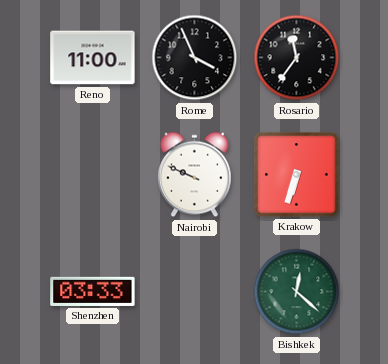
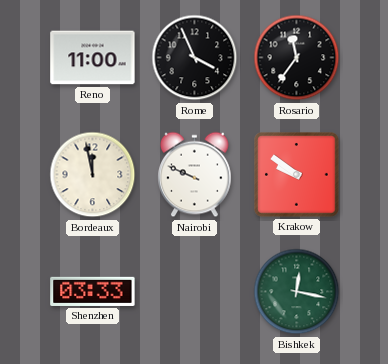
Bordeaux: none -> 11:58 (93, 175)
Krakow: 6:33 -> 9:51 (297, 175)
Bishkek: 12:22 -> 12:17 (297, 292)
